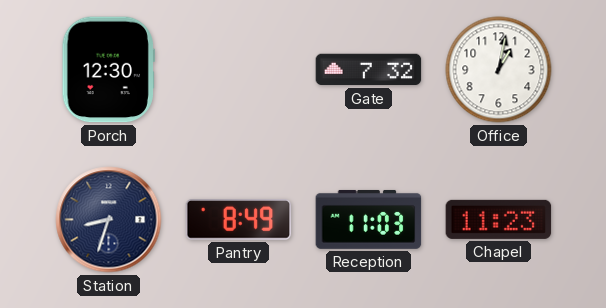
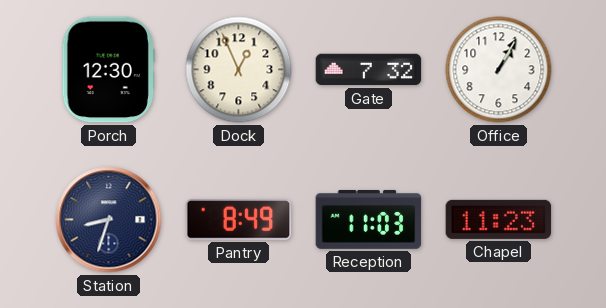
Dock: none -> 12:56 (239, 70)
Office: 1:02 -> 1:05 (499, 70)
